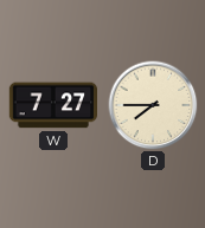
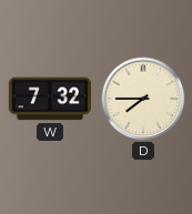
W: 7:27 -> 7:32 (49, 99)
